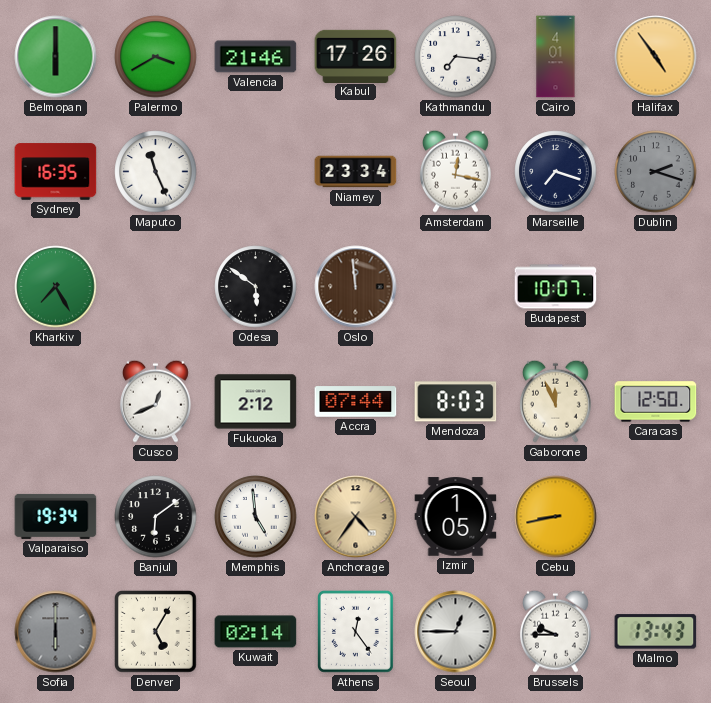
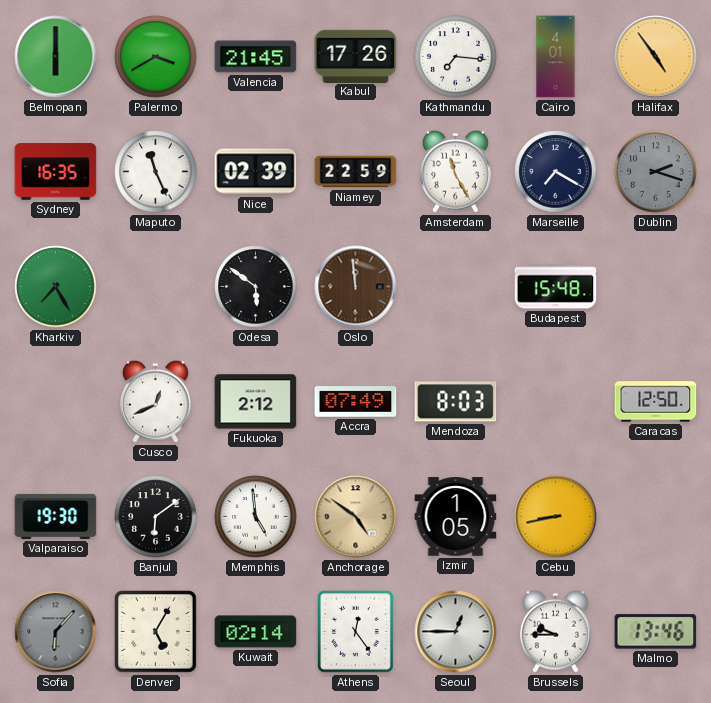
Valencia: 21:46 -> 21:45 (256, 57)
Nice: none -> 02:39 (256, 172)
Niamey: 23:34 -> 22:59 (356, 172)
Amsterdam: 12:17 -> 11:25 (455, 171)
Marseille: 7:18 -> 7:20 (556, 172)
Budapest: 10:07 -> 15:48 (556, 287)
Accra: 07:44 -> 07:49 (356, 402)
Gaborone: 11:56 -> none (555, 401)
Valparaiso: 19:34 -> 19:30 (56, 516)
Anchorage: 4:36 -> 4:51 (356, 517)
Sofia: 6:00 -> 6:07 (56, 632)
Malmo: 13:43 -> 13:46 (656, 632)
